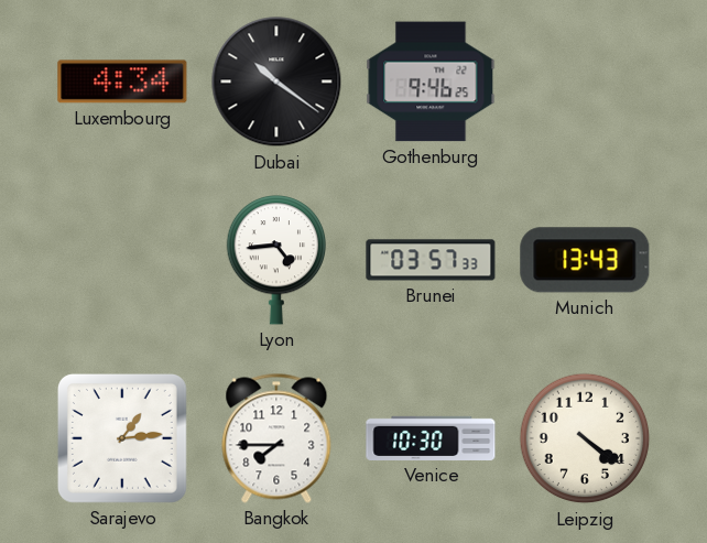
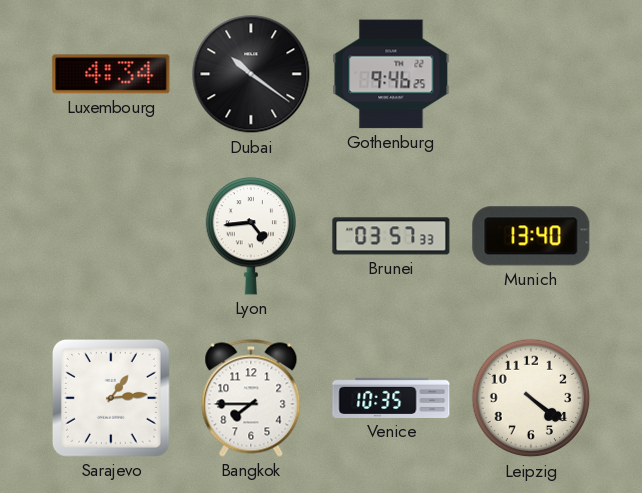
Munich: 13:43 -> 13:40 (531, 236)
Venice: 10:30 -> 10:35 (391, 398)
